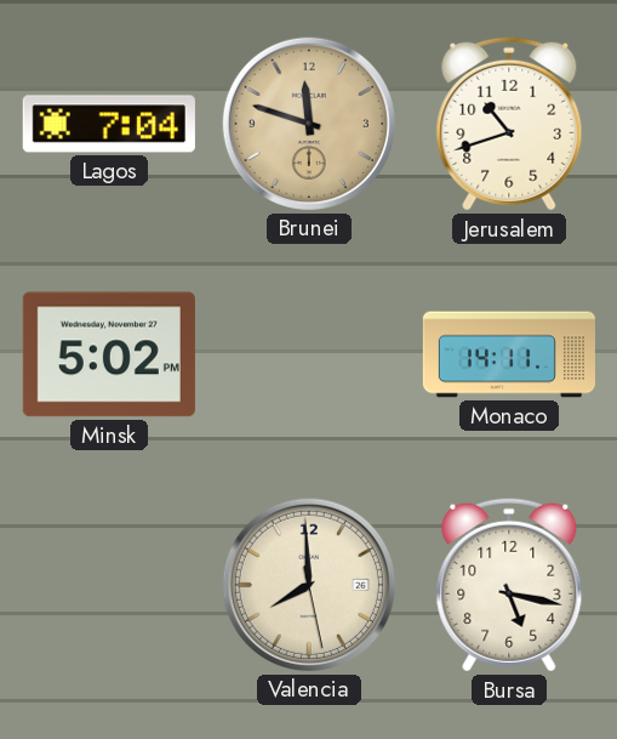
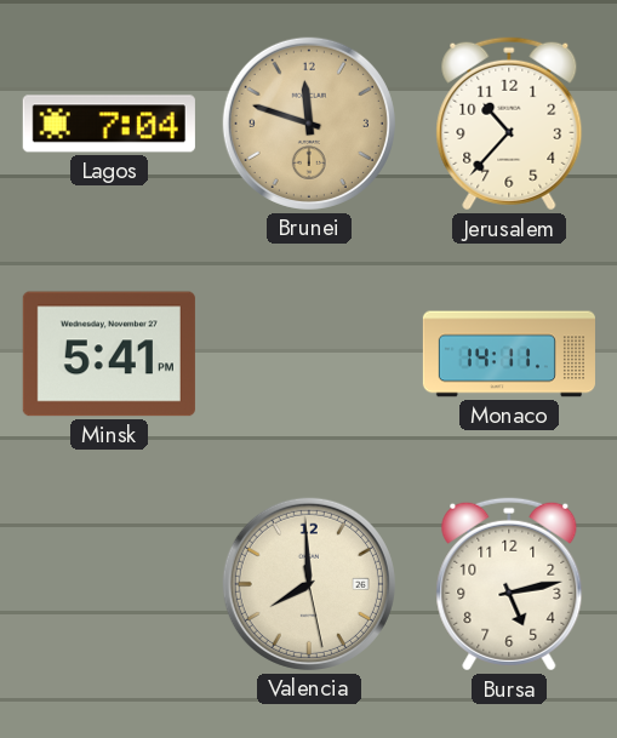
Jerusalem: 10:42 -> 10:37 (509, 124)
Minsk: 5:02 -> 5:41 (109, 354)
Bursa: 5:17 -> 5:13 (509, 584)
